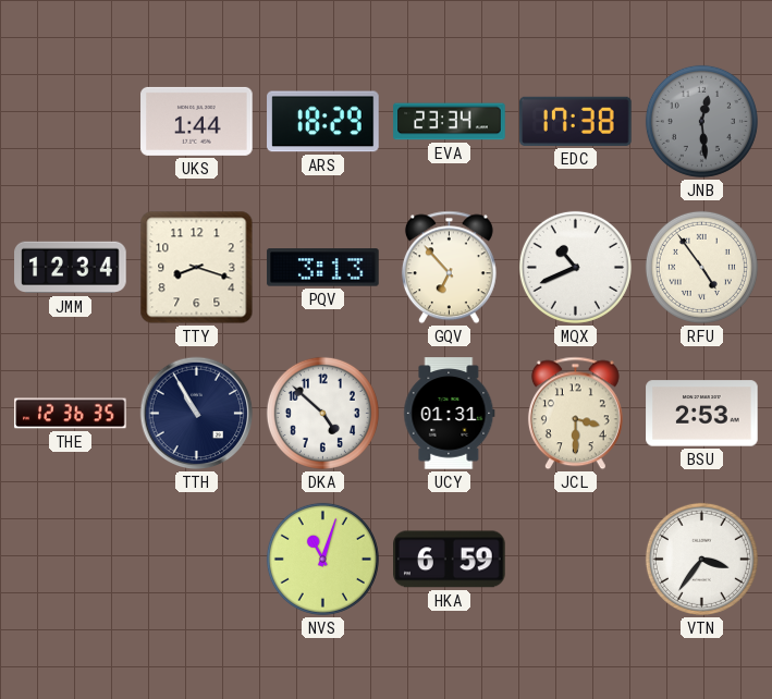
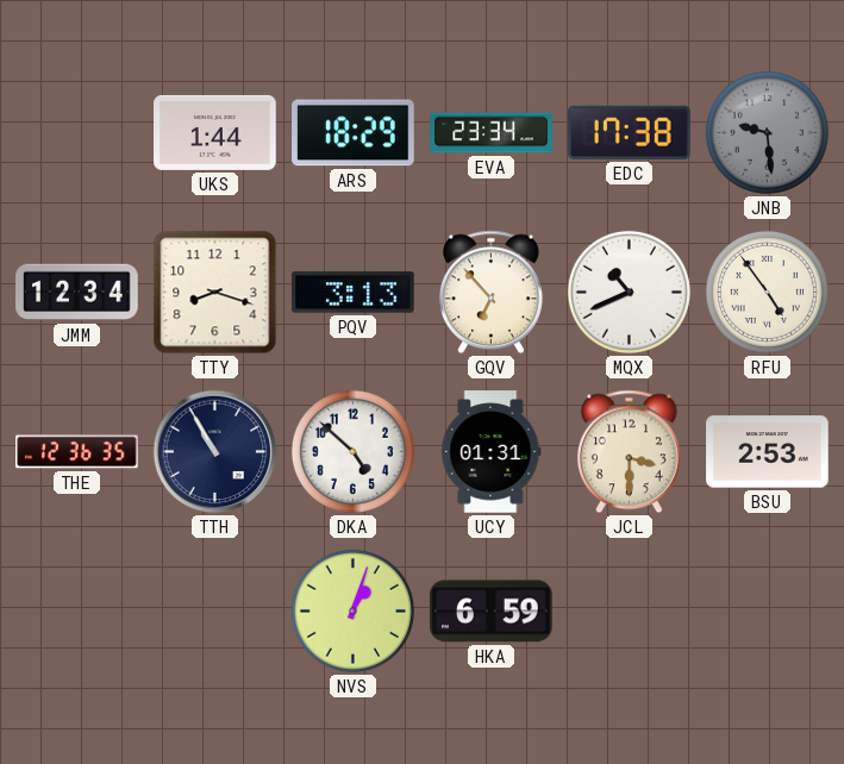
JNB: 12:29 -> 9:29 (767, 132)
NVS: 11:03 -> 1:03 (352, 610)
VTN: 3:36 -> none (701, 559)
